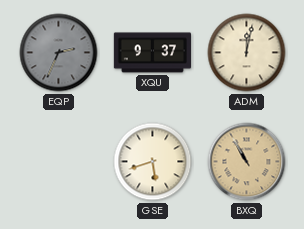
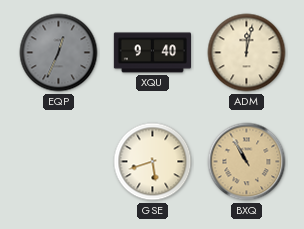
EQP: 2:34 -> 12:34 (59, 53)
XQU: 9:37 -> 9:40 (152, 53)
